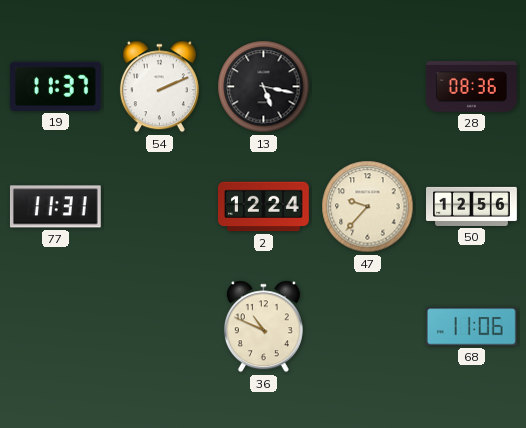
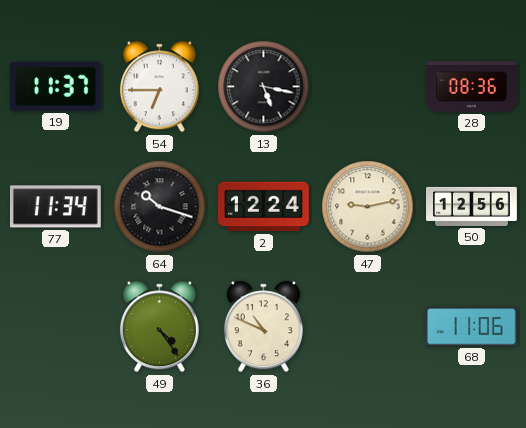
54: 2:11 -> 6:45 (159, 87)
77: 11:31 -> 11:34 (55, 207)
64: none -> 10:18 (160, 207)
47: 9:37 -> 9:13 (368, 207)
49: none -> 4:24 (159, 327)
